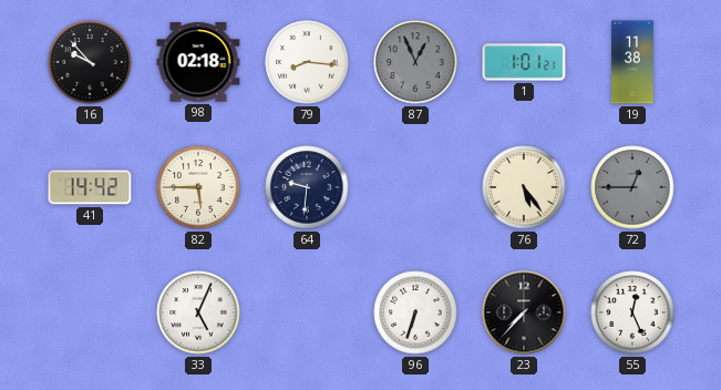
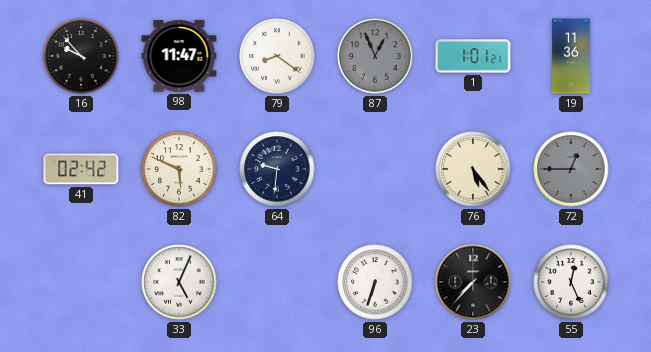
98: 02:18 -> 11:47 (179, 56)
79: 8:16 -> 8:21 (277, 56)
19: 11:38 -> 11:36 (572, 56)
41: 14:42 -> 02:42 (81, 169)
82: 5:45 -> 5:49 (179, 169)
